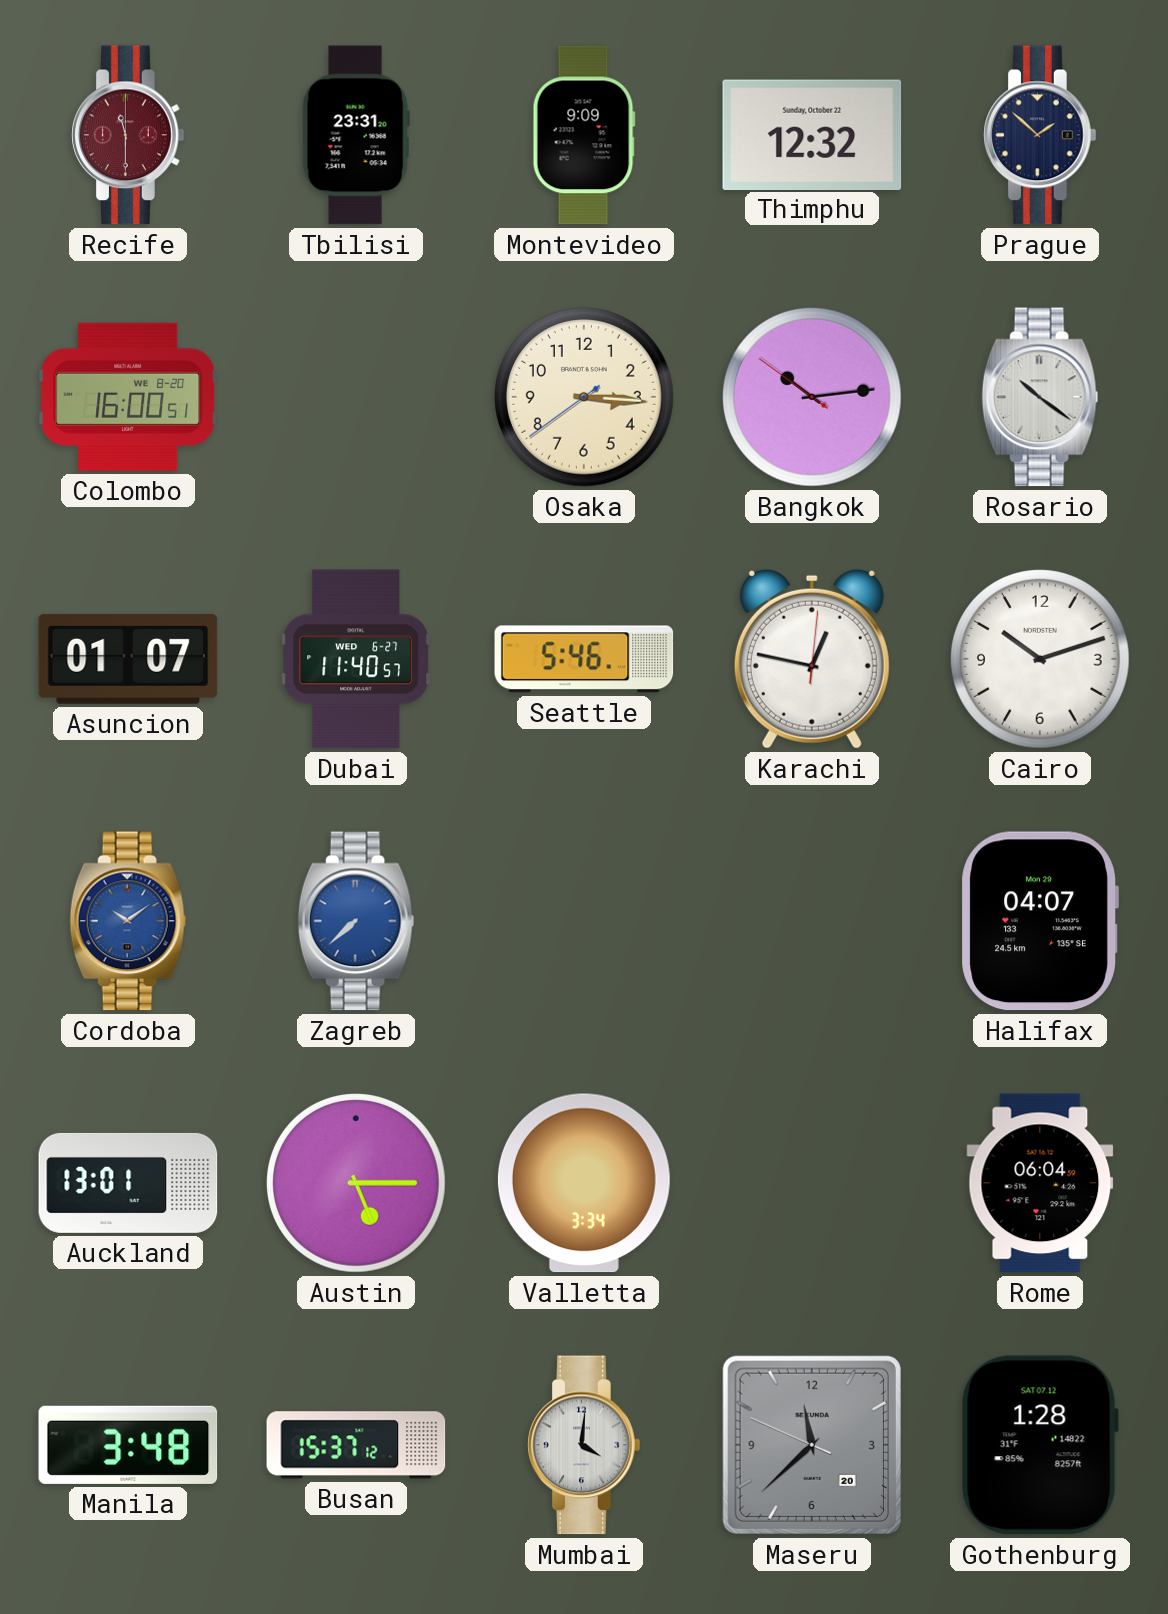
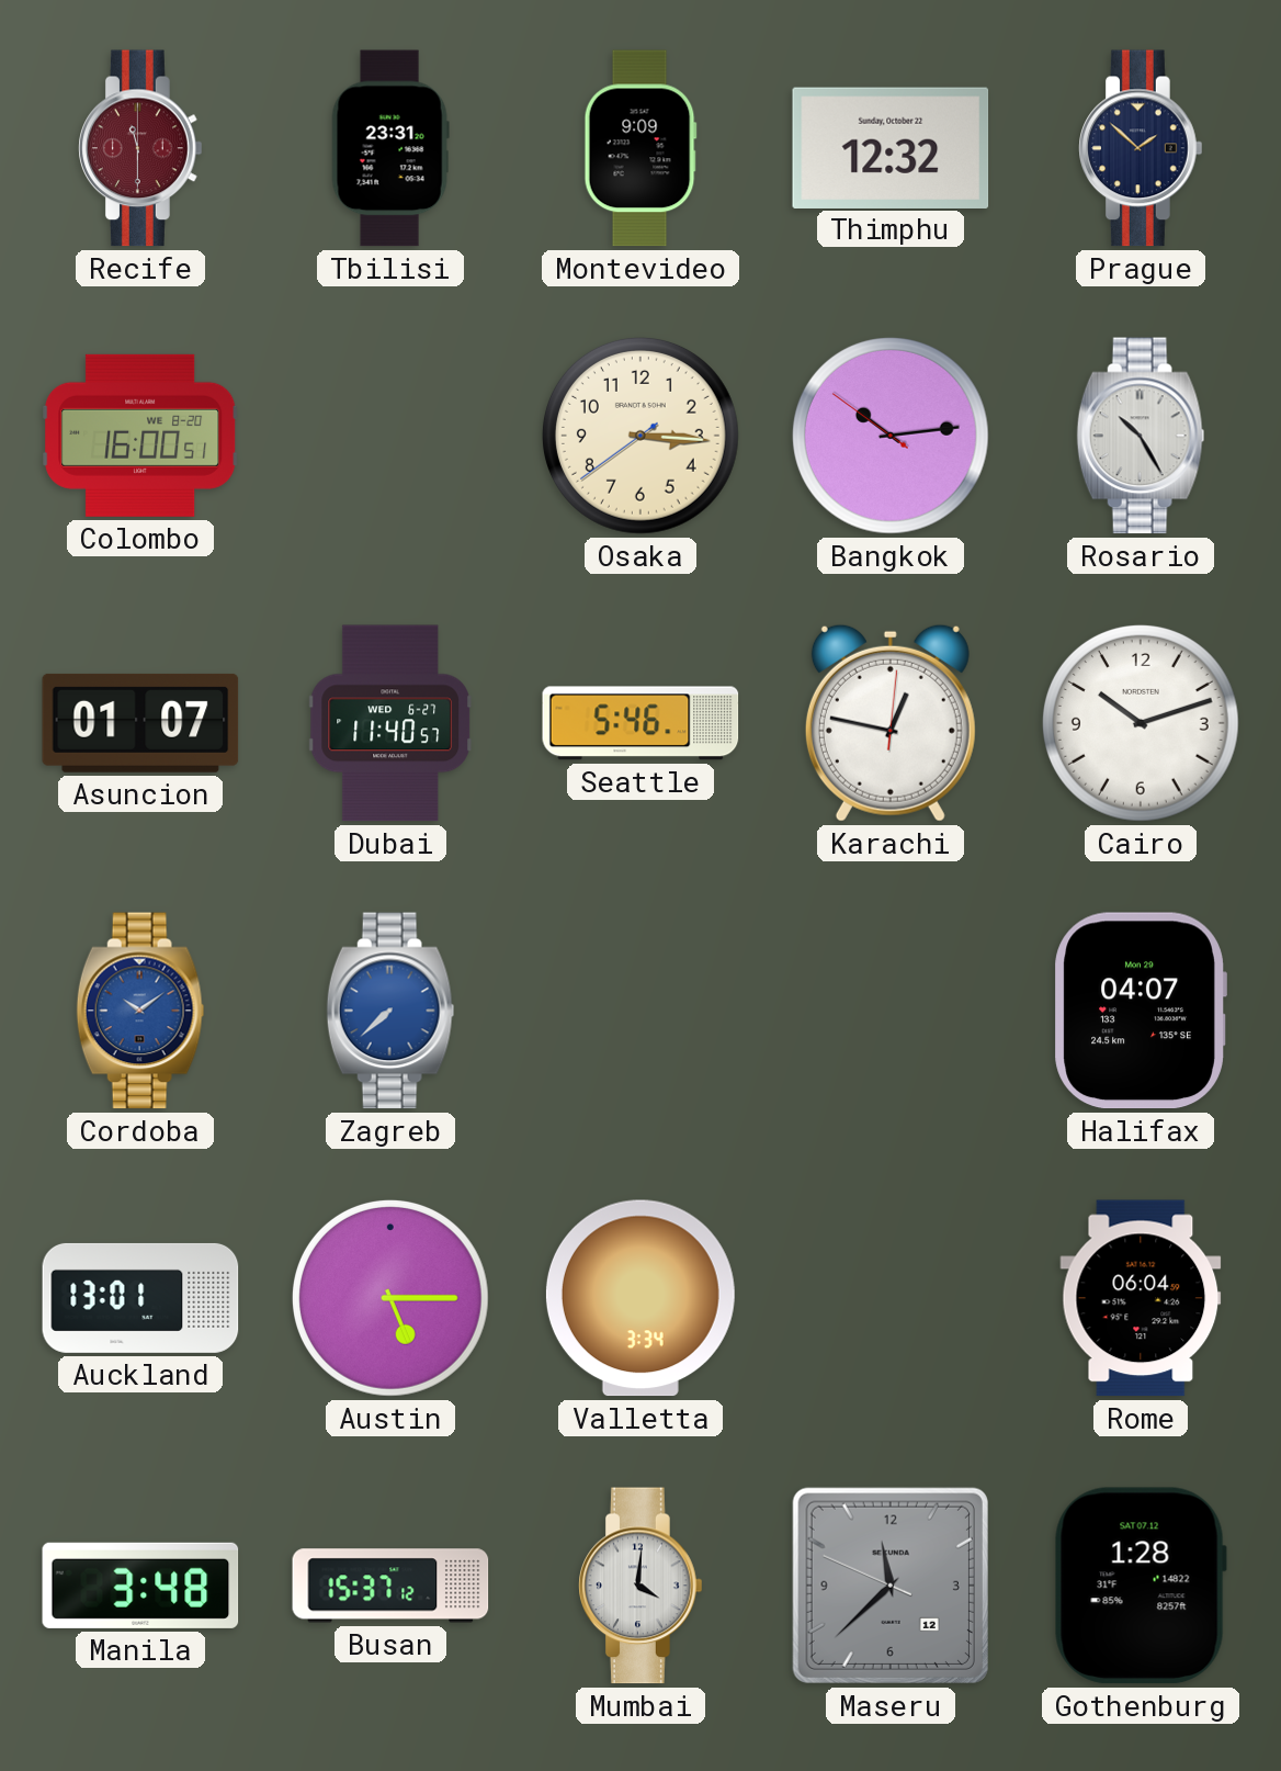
Rosario: 10:21 -> 10:25 (1141, 436)
Maseru date: 20 -> 12 (891, 1586)
